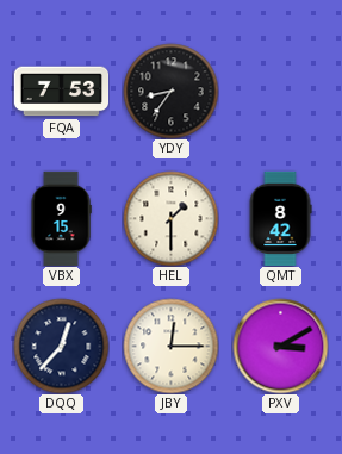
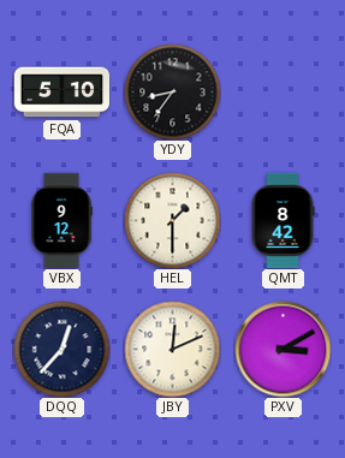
FQA: 7:53 -> 5:10 (61, 93)
VBX: 9:15 -> 9:12 (61, 220)
JBY: 12:15 -> 12:11 (172, 349)
